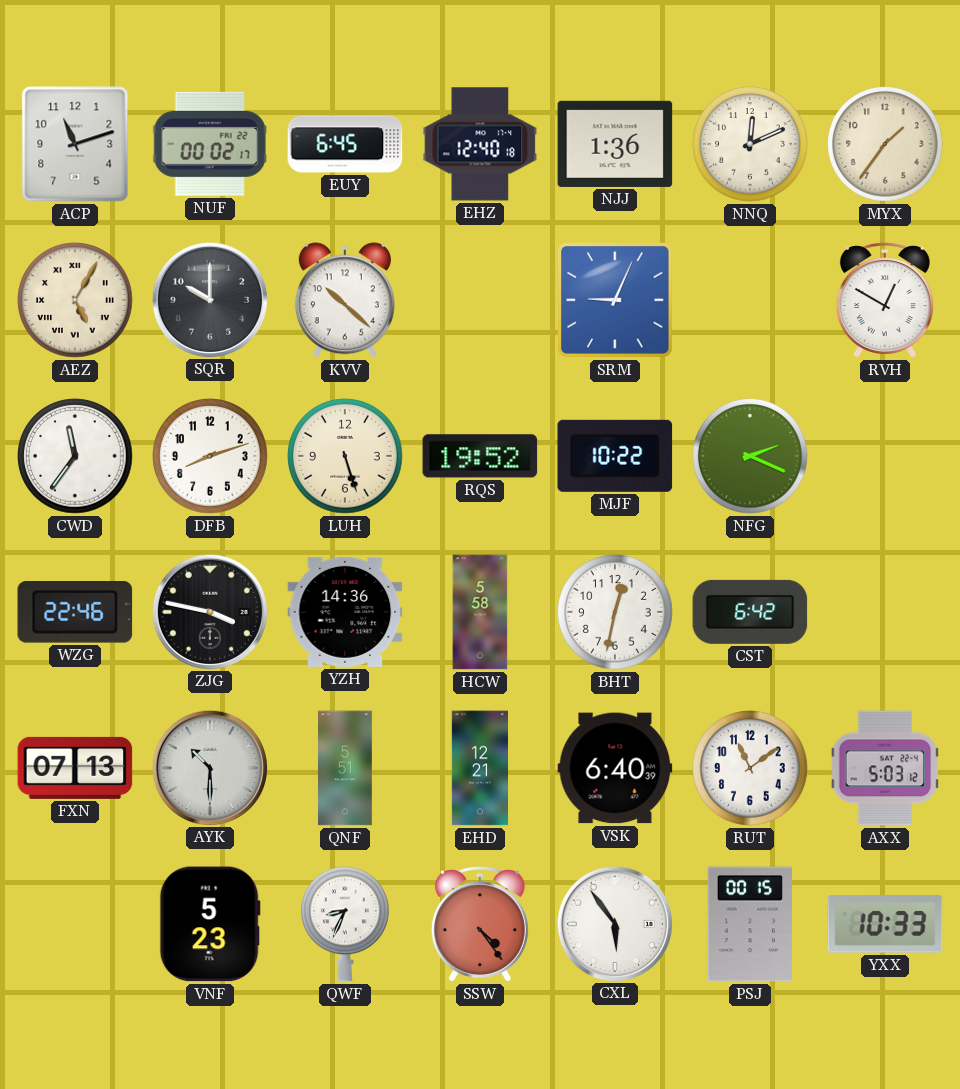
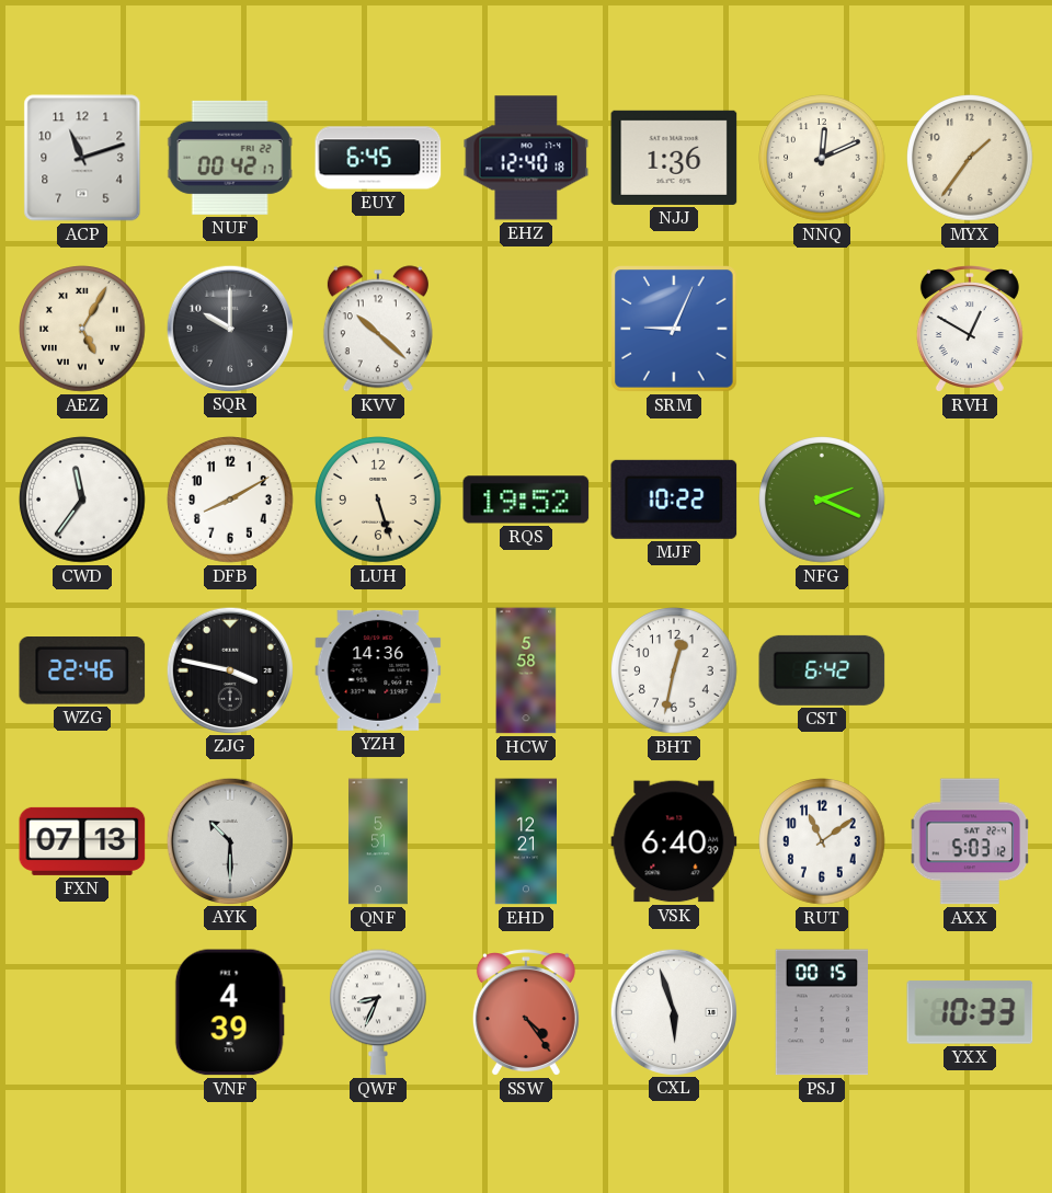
NUF: 00:02 -> 00:42 (230, 158)
DFB: 8:12 -> 8:10 (230, 500)
VNF: 5:23 -> 4:39 (230, 1012)
CXL: 5:54 -> 5:57 (673, 1011)
